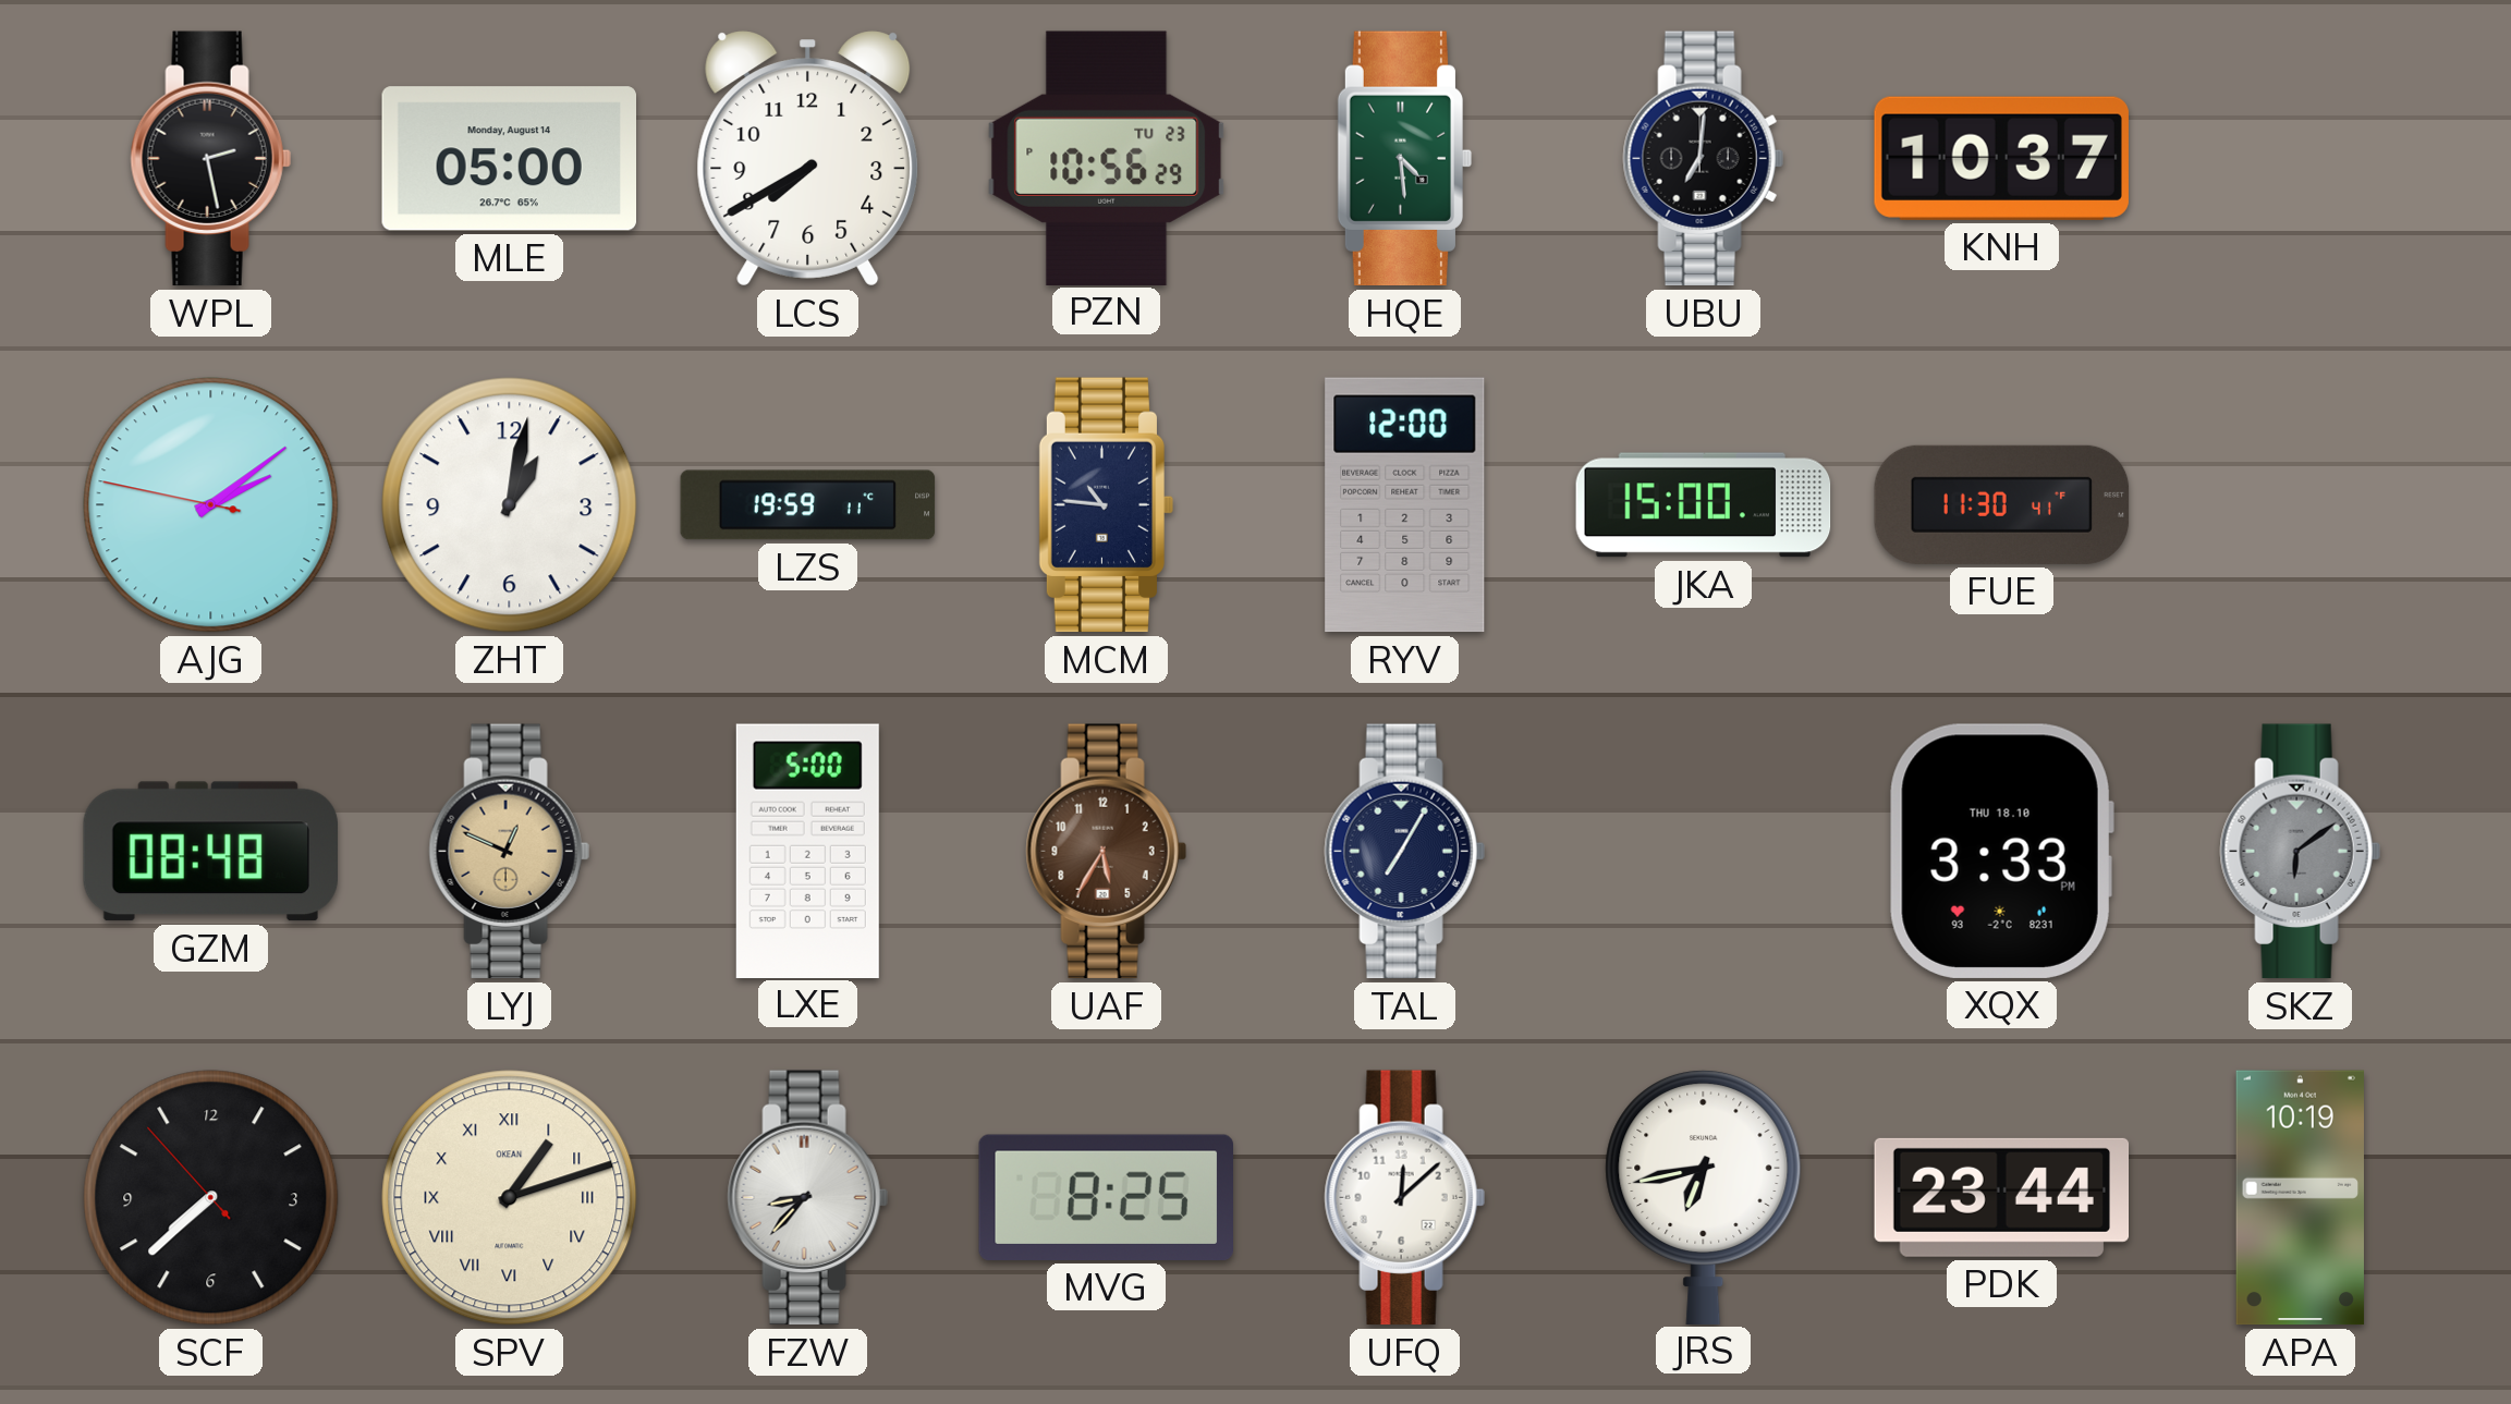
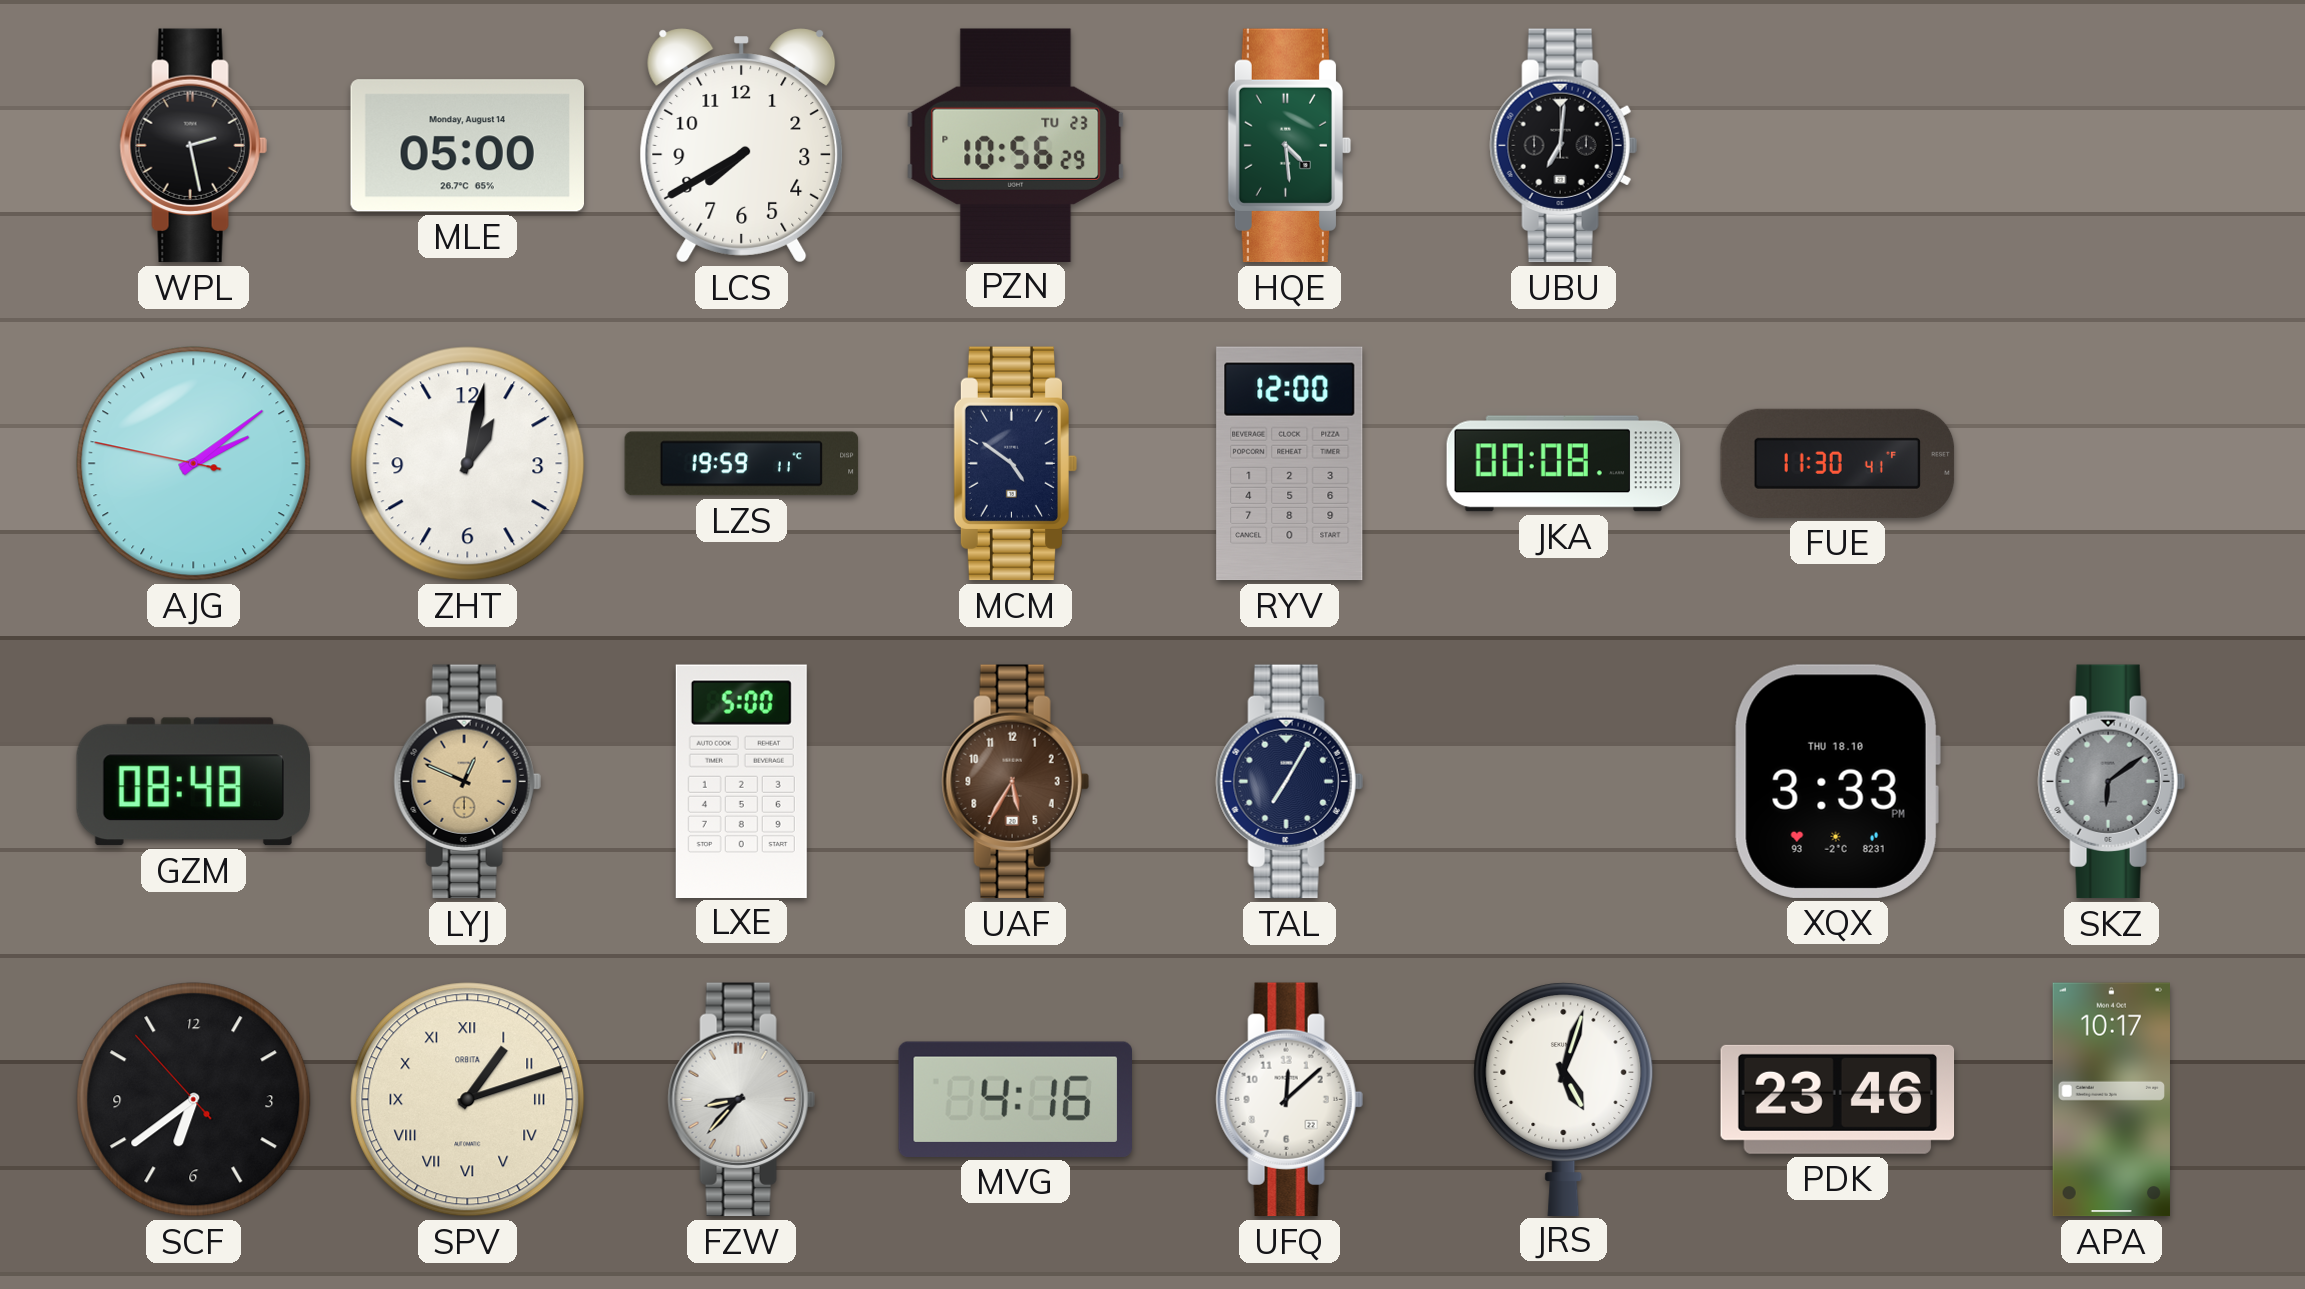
KNH: 10:37 -> none (2001, 158)
MCM: 10:46 -> 4:51 (1016, 464)
JKA: 15:00 -> 00:08 (1564, 464)
SCF: 7:37 -> 6:38 (194, 1100)
SPV brand: OKEAN -> ORBITA (468, 1100)
MVG: 8:25 -> 4:16 (1015, 1099)
JRS: 6:43 -> 5:03 (1564, 1098)
PDK: 23:44 -> 23:46 (1838, 1099)
APA: 10:19 -> 10:17 (2111, 1100)
